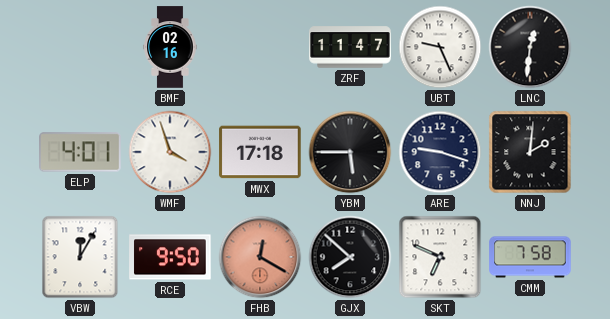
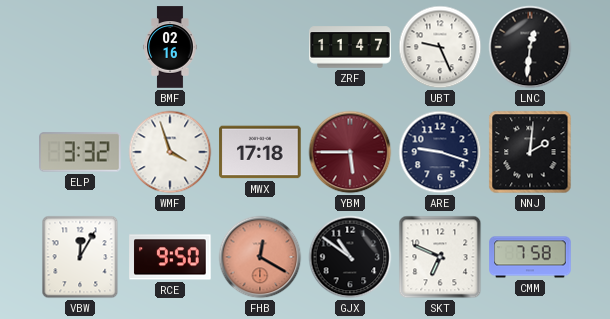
ELP: 4:01 -> 3:32 (80, 152)
YBM dial: black -> burgundy (350, 152)
GJX: 7:52 -> 10:51 (350, 257)
